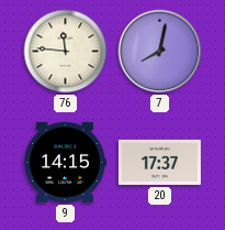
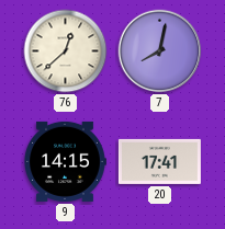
76: 11:46 -> 12:38 (66, 51)
20: 17:37 -> 17:41 (159, 161)
